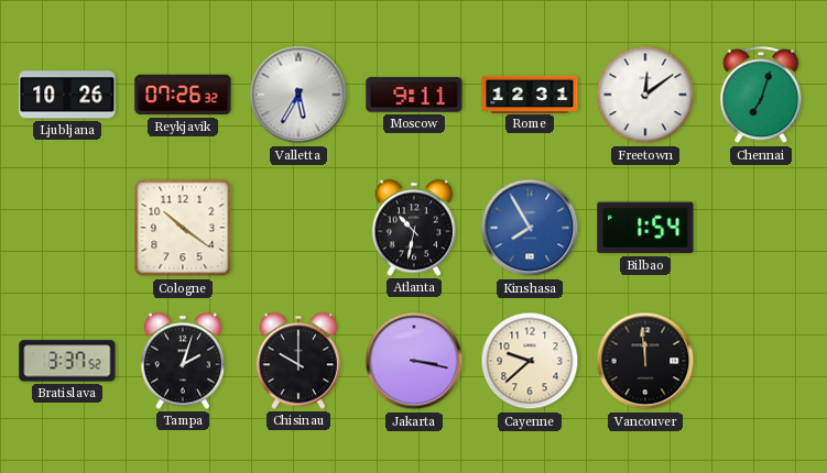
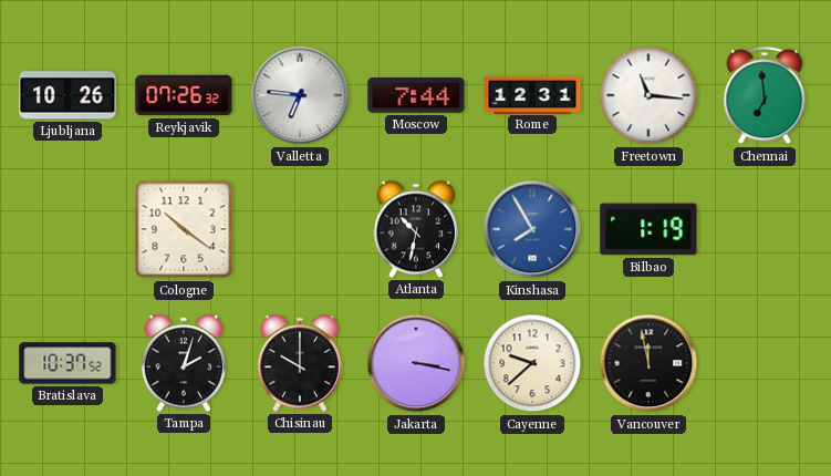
Valletta: 5:35 -> 6:46 (300, 95)
Moscow: 9:11 -> 7:44 (416, 95)
Freetown: 12:09 -> 11:16 (648, 95)
Chennai: 7:03 -> 6:59 (765, 96)
Bilbao: 1:54 -> 1:19 (648, 229)
Bratislava: 3:37 -> 10:37 (67, 363)
Vancouver: 11:59 -> 11:58 (648, 363)
